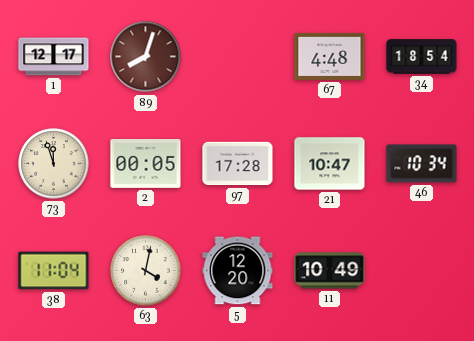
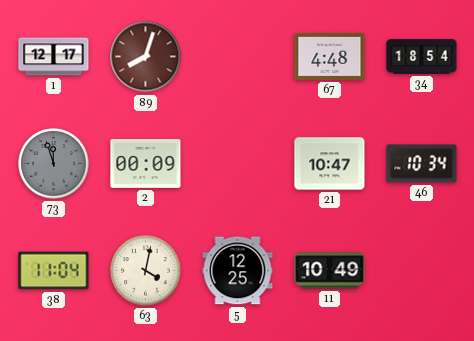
73 dial: cream -> grey (54, 164)
2: 00:05 -> 00:09 (146, 164)
97: 17:28 -> none (238, 164)
5: 12:20 -> 12:25 (238, 271)
